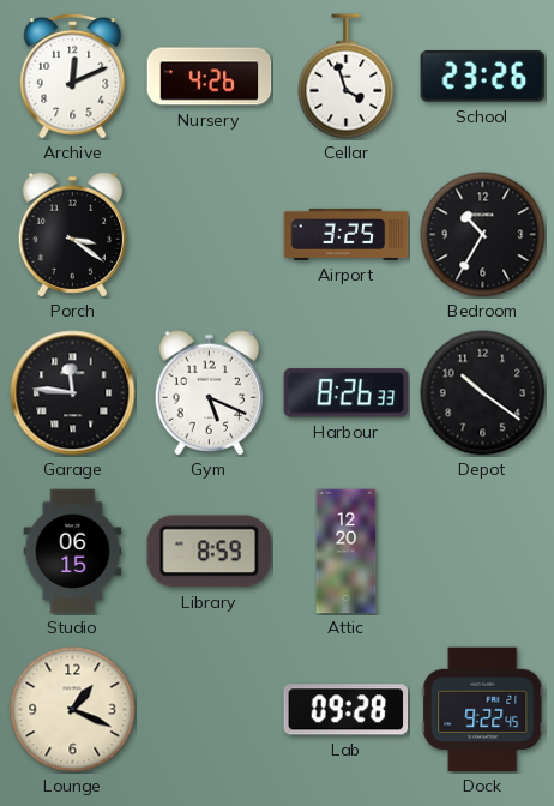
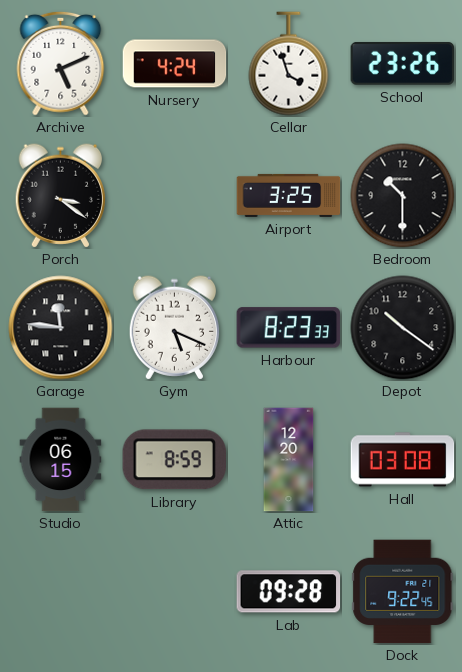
Archive: 12:11 -> 5:11 (61, 63)
Nursery: 4:26 -> 4:24 (175, 64)
Bedroom: 10:35 -> 10:30 (403, 196)
Harbour: 8:26 -> 8:23 (289, 328)
Hall: none -> 03:08 (403, 460)
Lounge: 1:19 -> none (73, 710)
